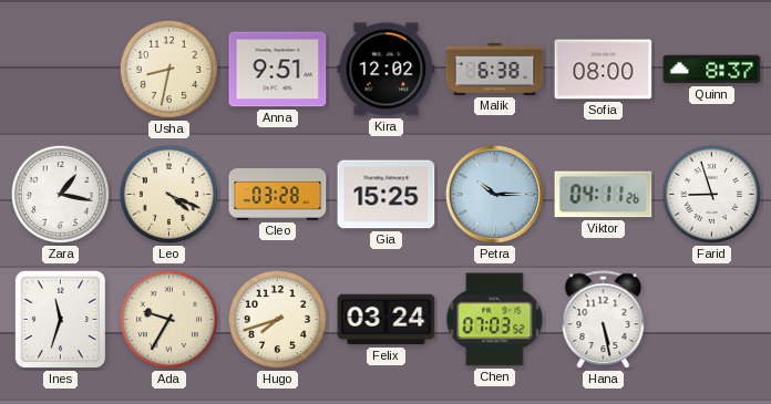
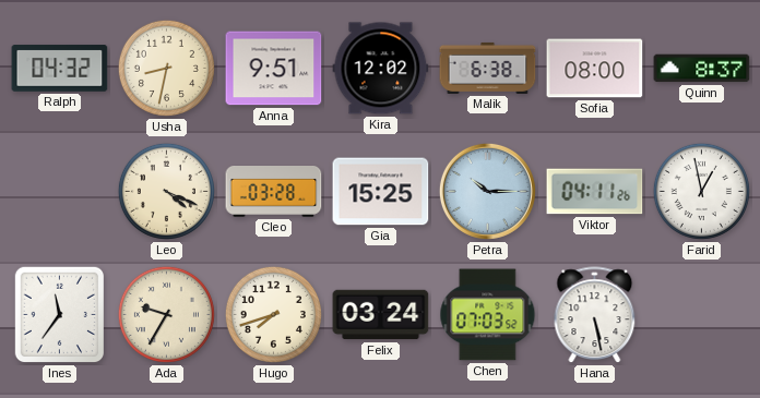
Ralph: none -> 04:32 (60, 69)
Zara: 1:17 -> none (60, 194)
Farid: 8:57 -> 12:58 (701, 191)
Ines: 11:33 -> 11:36 (60, 315)
